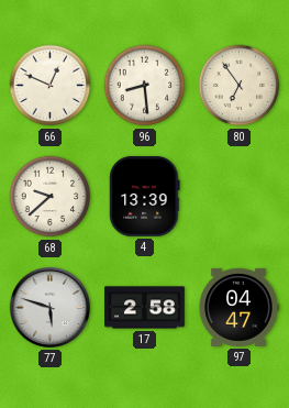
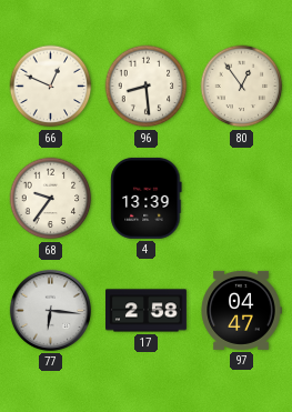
80: 6:54 -> 12:54 (242, 87)
68: 9:38 -> 9:36 (51, 199)
77: 5:48 -> 6:16 (50, 310)
